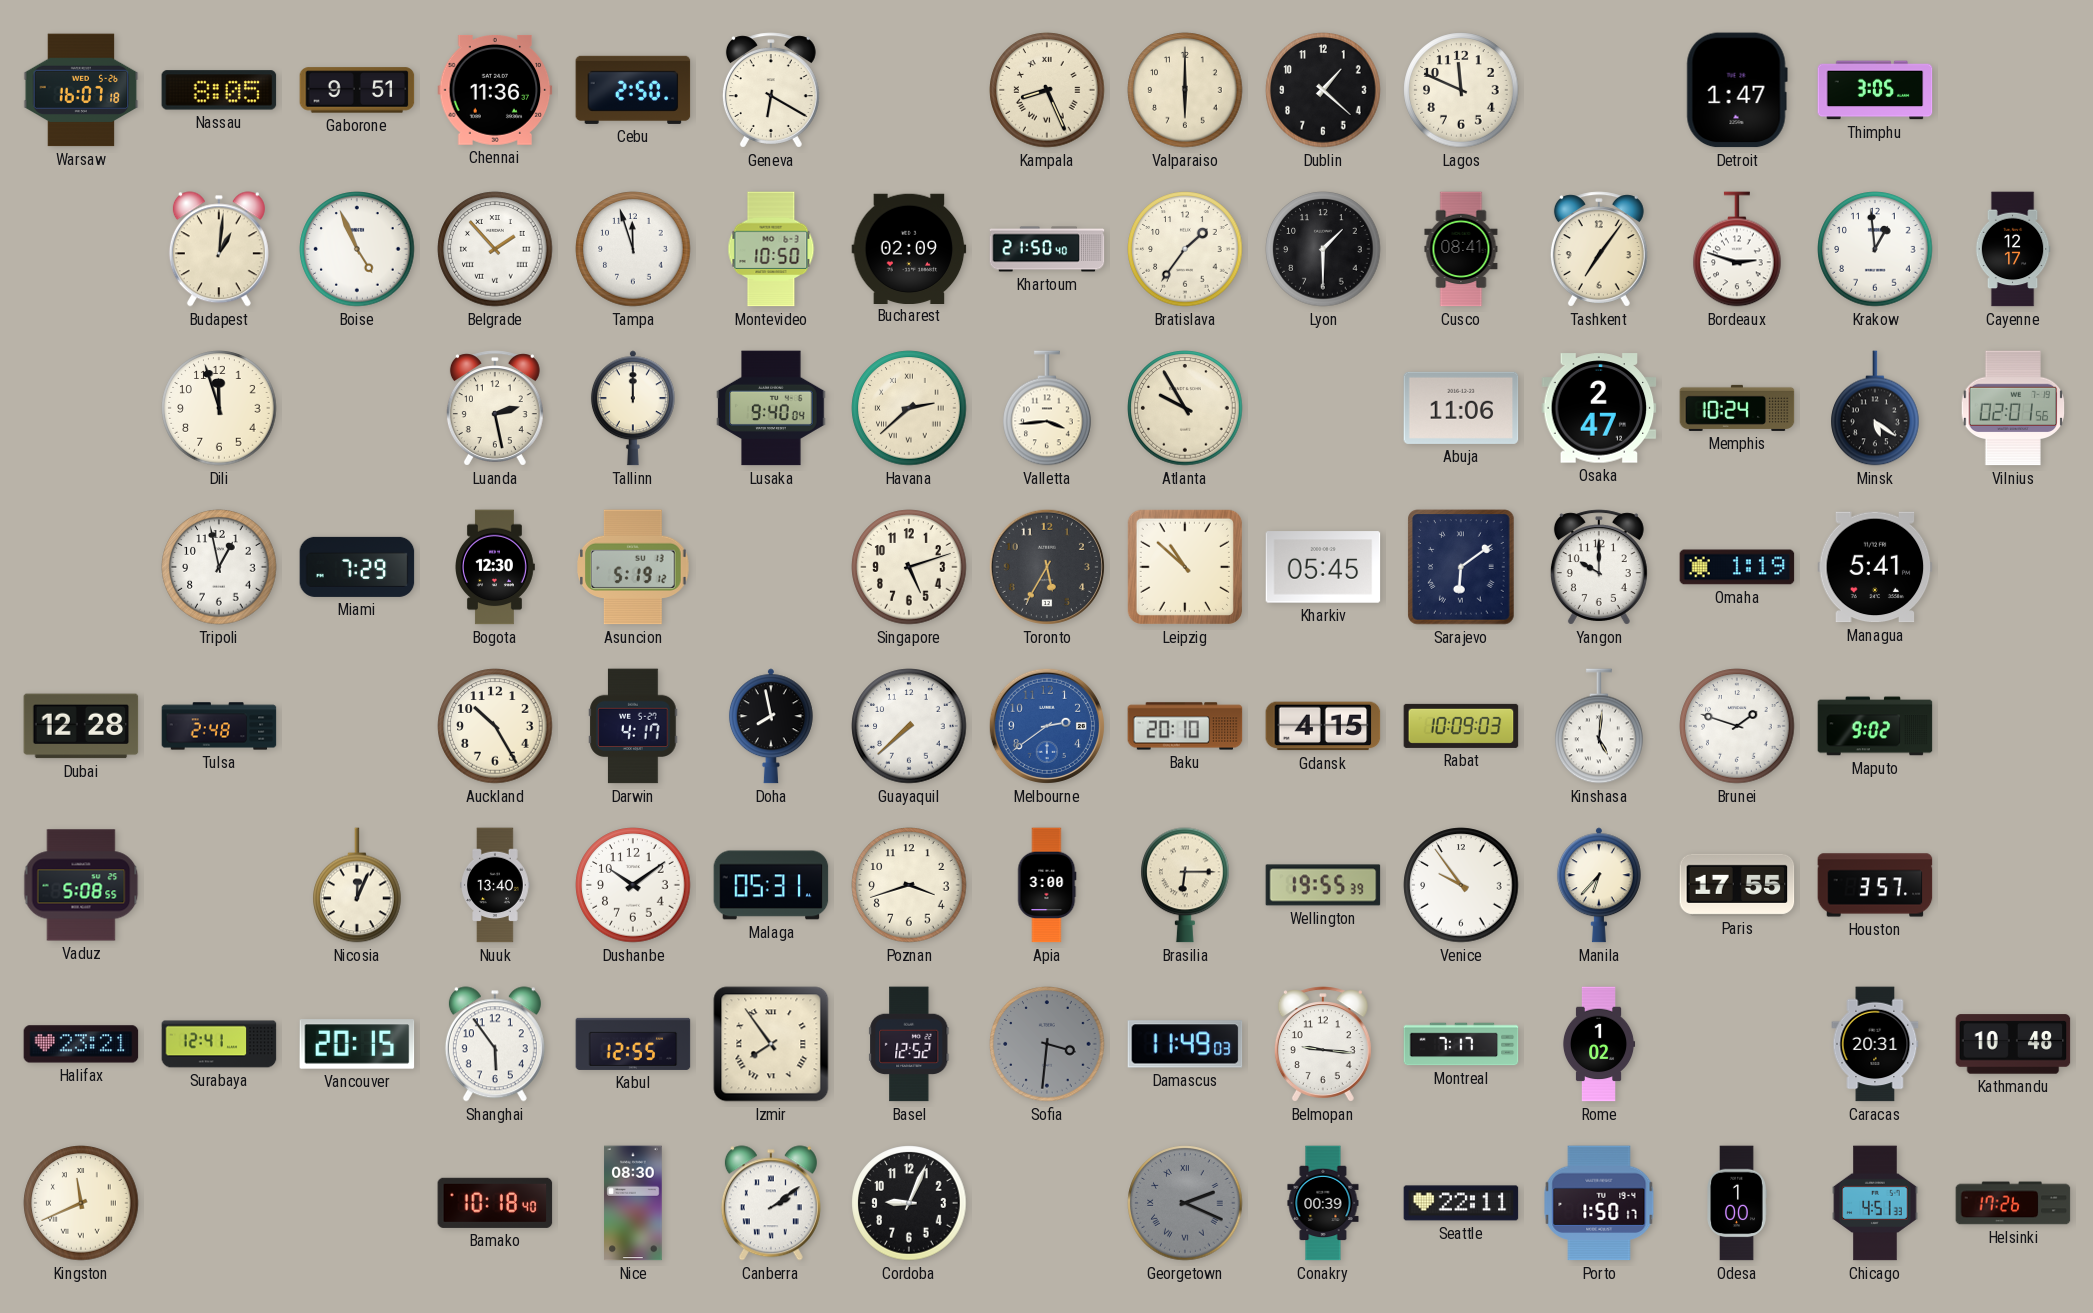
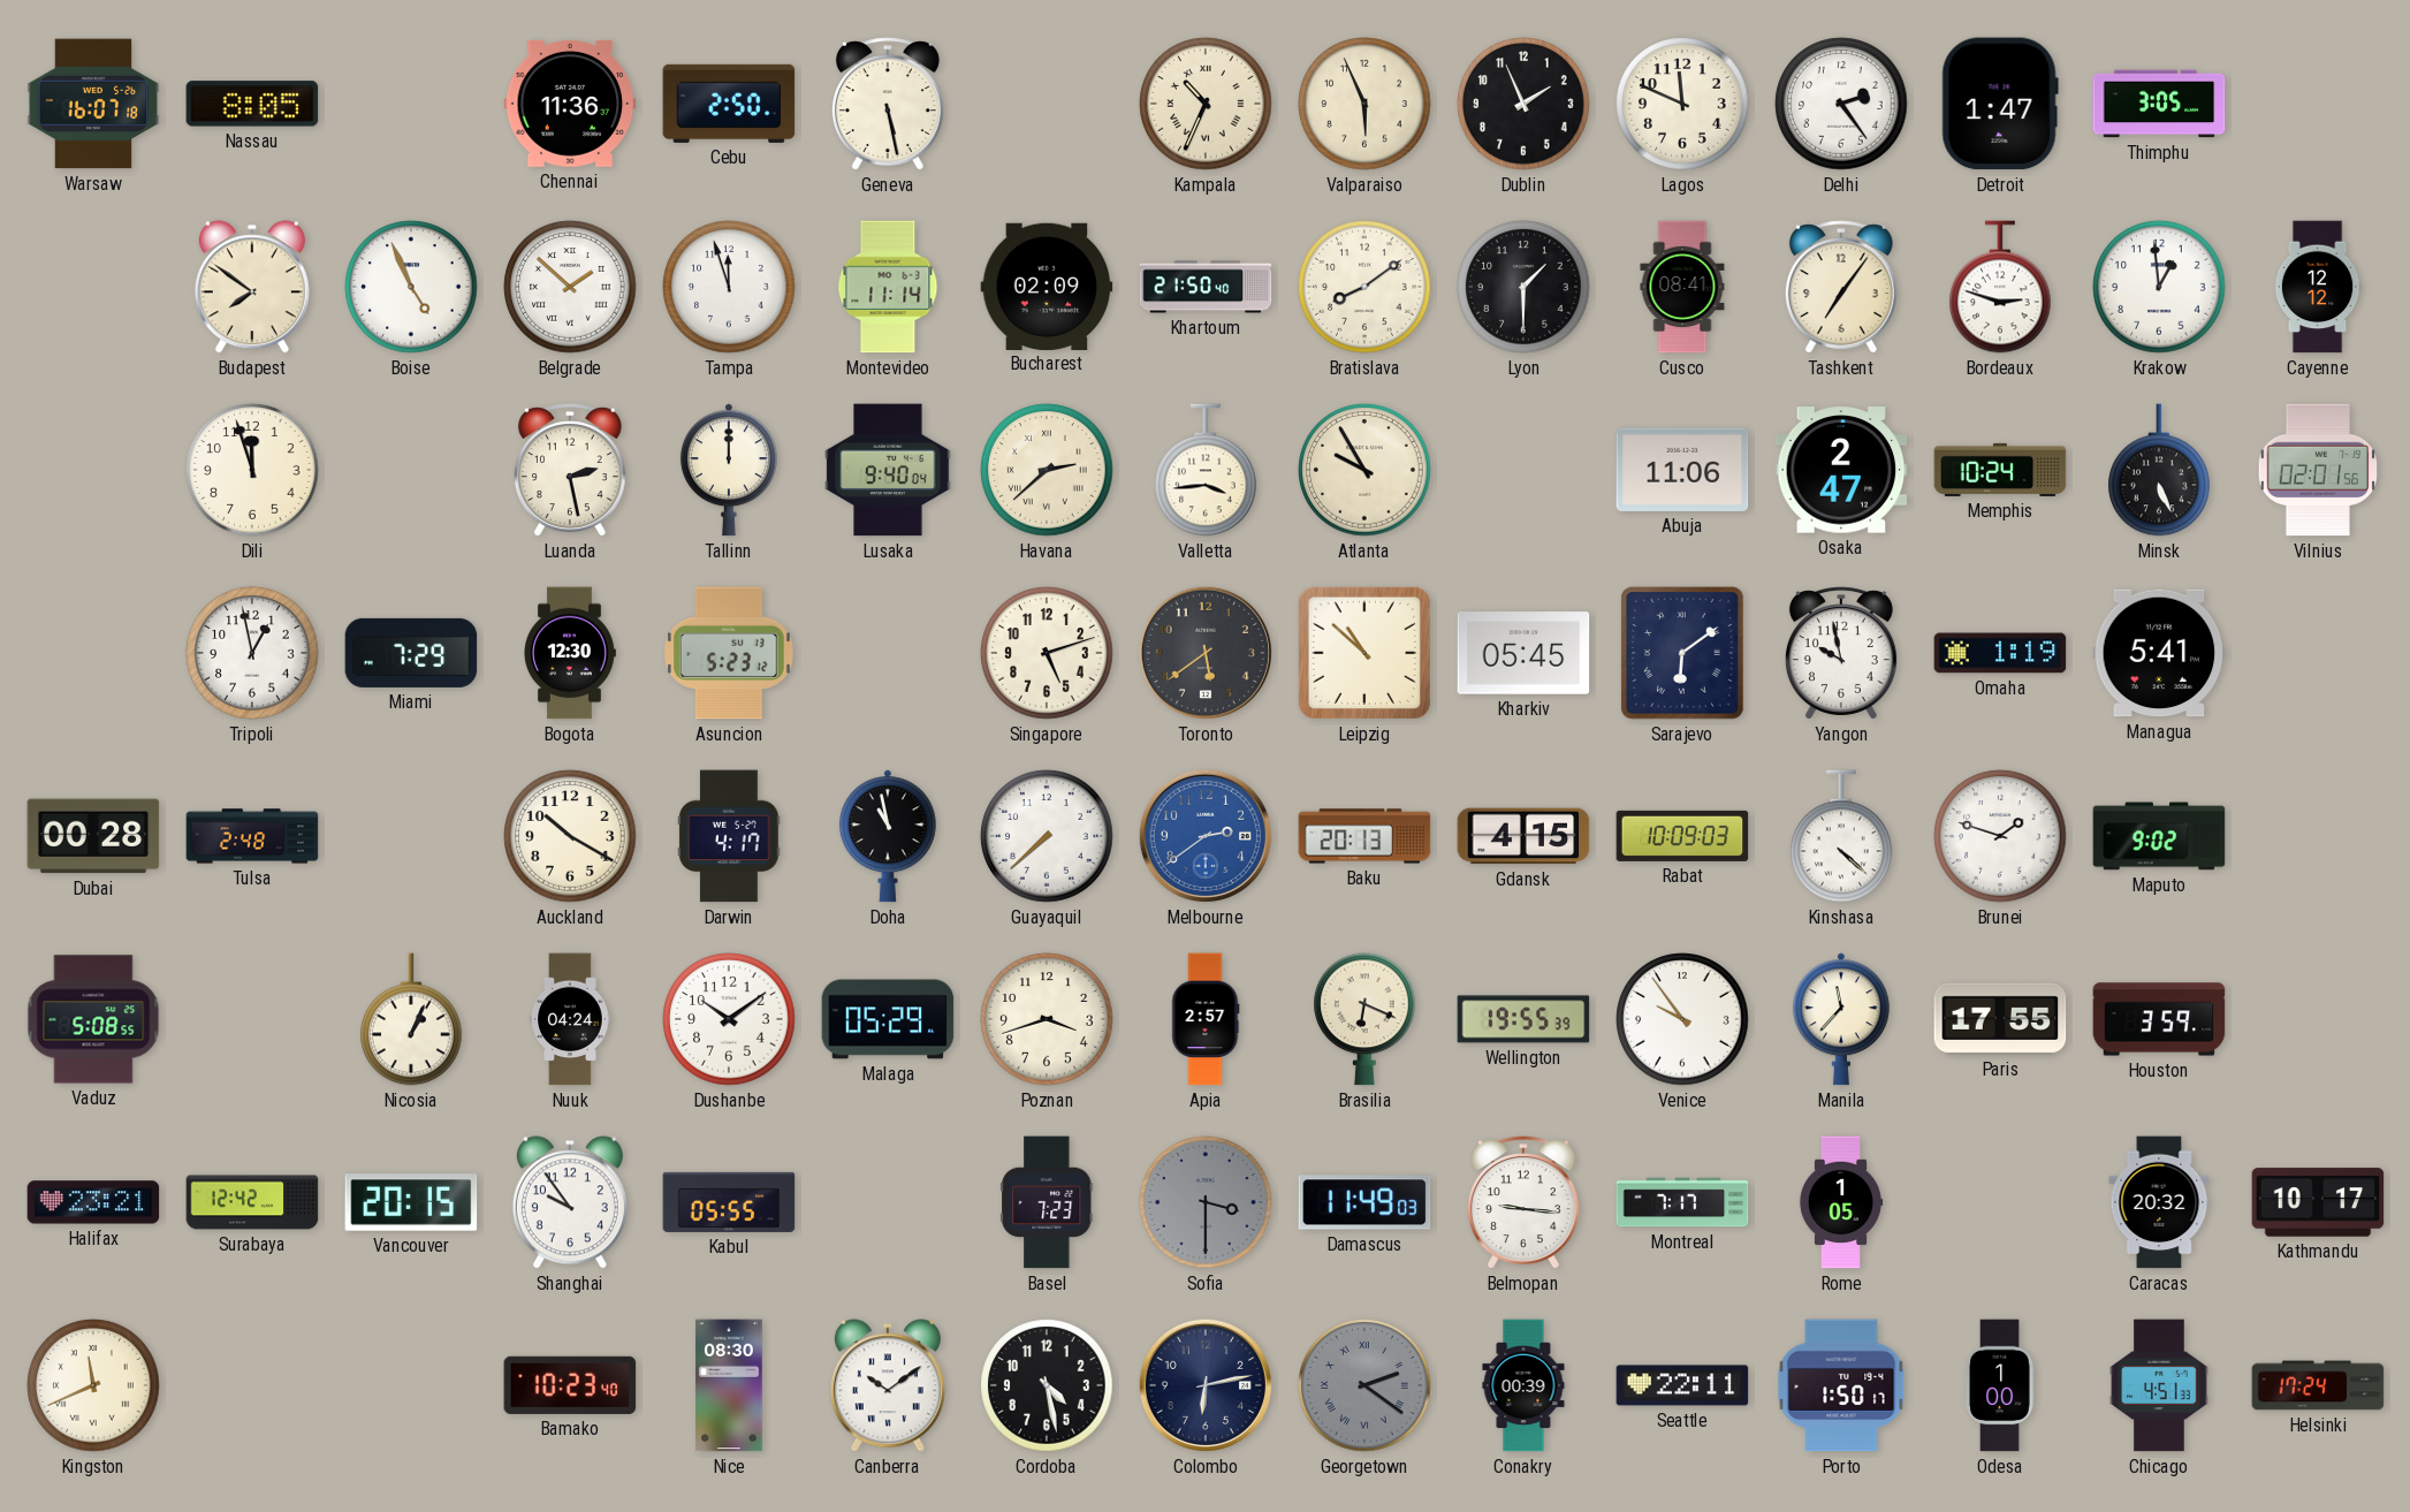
Gaborone: 9:51 -> none (357, 90)
Geneva: 6:20 -> 5:28 (888, 104)
Kampala: 8:26 -> 10:34 (1206, 104)
Valparaiso: 6:00 -> 5:56 (1364, 104)
Dublin: 1:22 -> 1:56 (1523, 104)
Delhi: none -> 2:24 (1841, 104)
Budapest: 1:01 -> 7:51 (252, 287)
Belgrade: 1:53 -> 1:52 (570, 287)
Montevideo: 10:50 -> 11:14 (888, 287)
Bratislava: 1:36 -> 8:09 (1364, 287)
Cayenne: 12:17 -> 12:12 (2318, 287)
Minsk: 5:21 -> 5:26 (2159, 470)
Asuncion: 5:19 -> 5:23 (729, 653)
Toronto: 5:35 -> 5:39 (1206, 653)
Yangon: 10:00 -> 9:58 (1841, 653)
Dubai: 12:28 -> 00:28 (93, 836)
Auckland: 10:25 -> 10:20 (570, 836)
Doha: 7:58 -> 10:58 (888, 836)
Baku: 20:10 -> 20:13 (1364, 836)
Kinshasa: 5:01 -> 4:22 (1841, 836)
Nicosia: 12:04 -> 1:04 (411, 1019)
Nuuk: 13:40 -> 04:24 (570, 1019)
Malaga: 05:31 -> 05:29 (888, 1019)
Apia: 3:00 -> 2:57 (1206, 1019)
Brasilia: 6:15 -> 6:19 (1364, 1019)
Manila: 6:37 -> 11:37 (1841, 1019)
Houston: 3:57 -> 3:59 (2159, 1019)
Surabaya: 12:41 -> 12:42 (252, 1202)
Shanghai: 5:54 -> 9:54 (570, 1202)
Kabul: 12:55 -> 05:55 (729, 1202)
Izmir: 7:54 -> none (771, 1044)
Basel: 12:52 -> 7:23 (1047, 1202)
Sofia: 3:31 -> 3:30 (1206, 1202)
Rome: 1:02 -> 1:05 (1841, 1202)
Caracas: 20:31 -> 20:32 (2159, 1202)
Kathmandu: 10:48 -> 10:17 (2318, 1202)
Bamako: 10:18 -> 10:23 (570, 1385)
Canberra: 2:09 -> 10:09 (888, 1385)
Cordoba: 9:04 -> 4:28 (1047, 1385)
Colombo: none -> 6:13 (1206, 1385)
Georgetown: 2:19 -> 2:21 (1364, 1385)
Helsinki: 17:26 -> 17:24 (2318, 1385)
